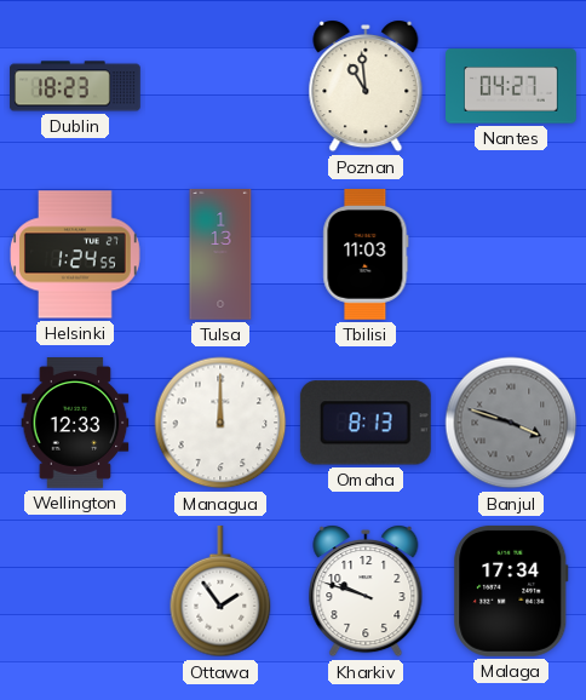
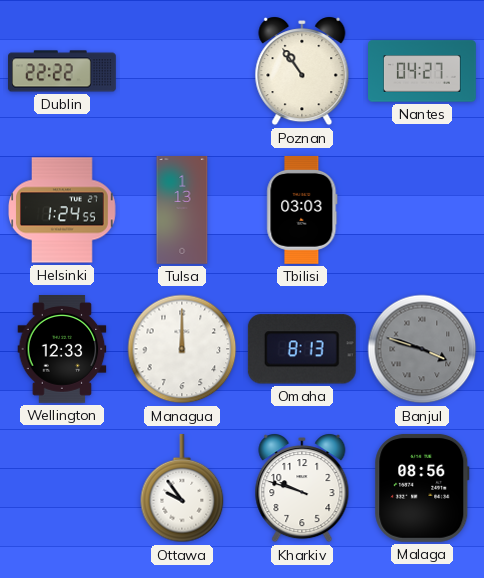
Dublin: 18:23 -> 22:22 (63, 71)
Poznan: 10:59 -> 10:54 (302, 71)
Tbilisi: 11:03 -> 03:03 (302, 210)
Ottawa: 1:54 -> 9:54 (182, 488)
Malaga: 17:34 -> 08:56 (422, 488)
